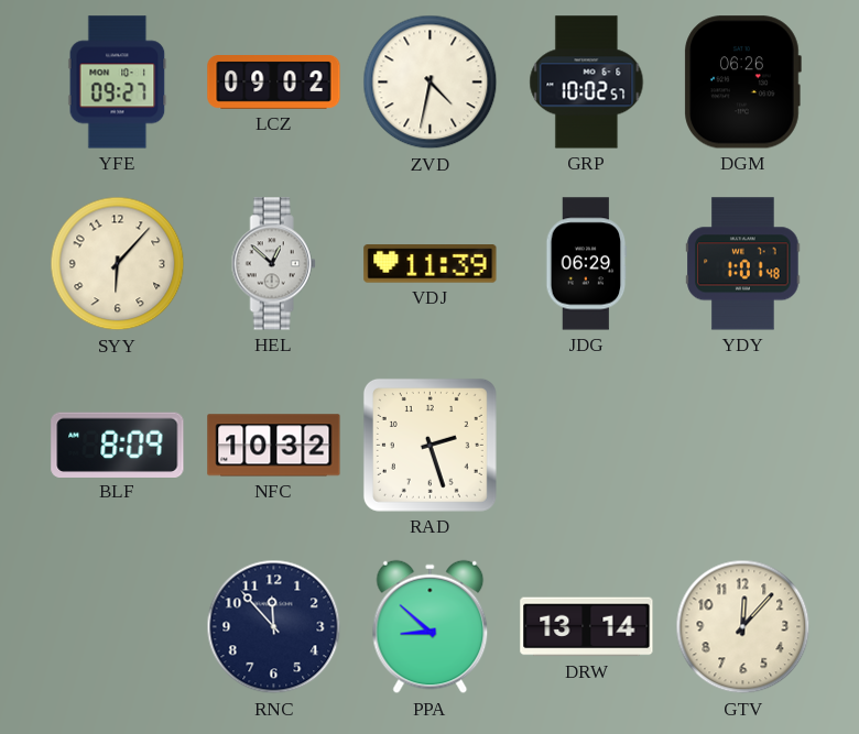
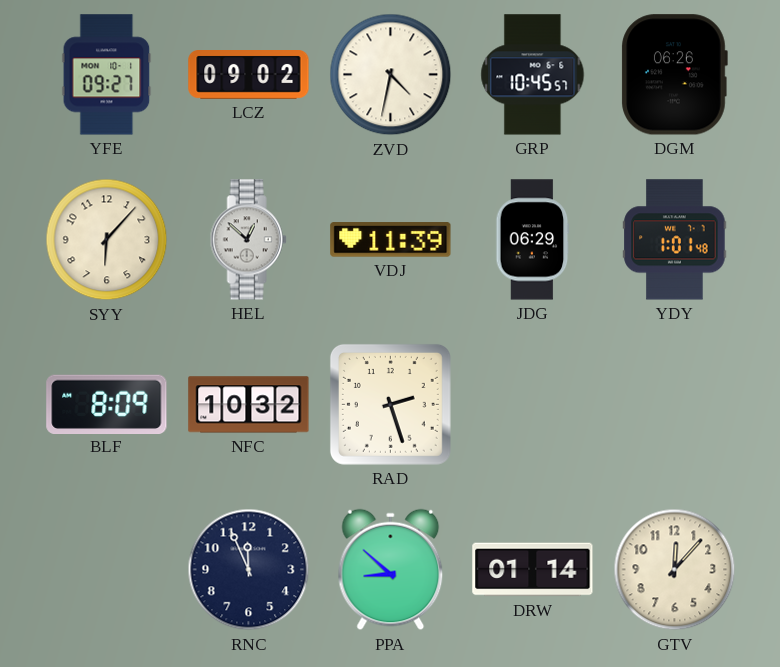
GRP: 10:02 -> 10:45 (533, 75)
RNC: 11:53 -> 11:56 (249, 570)
DRW: 13:14 -> 01:14 (533, 570)
